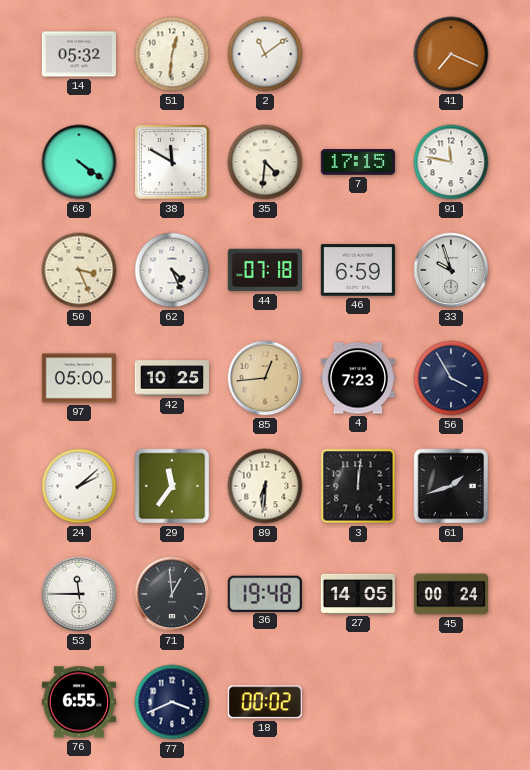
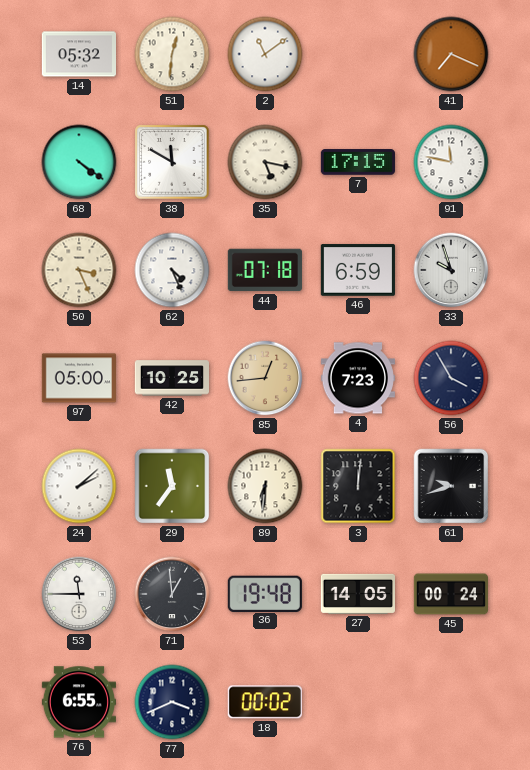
35: 4:31 -> 5:17 (265, 162)
61: 1:42 -> 9:42 (451, 486)
